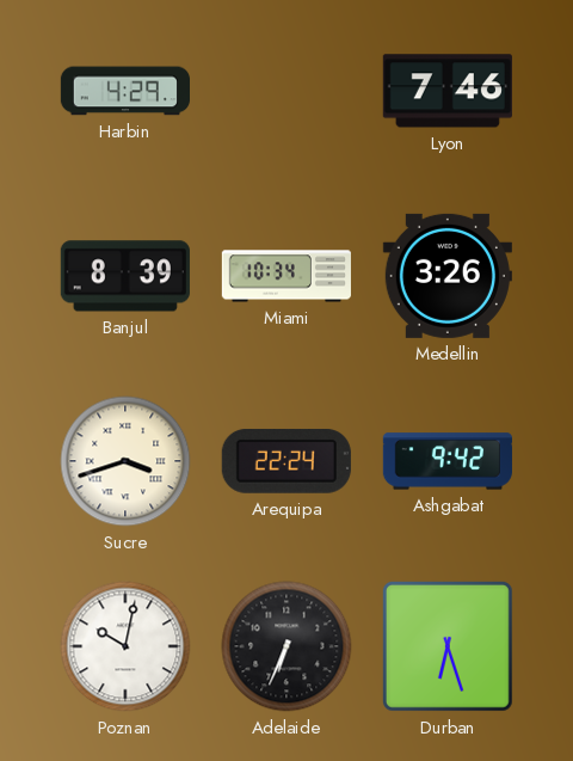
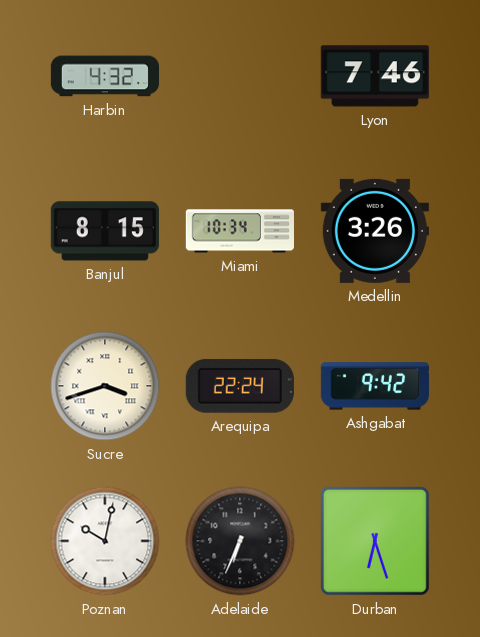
Harbin: 4:29 -> 4:32 (104, 76)
Banjul: 8:39 -> 8:15 (105, 231)
